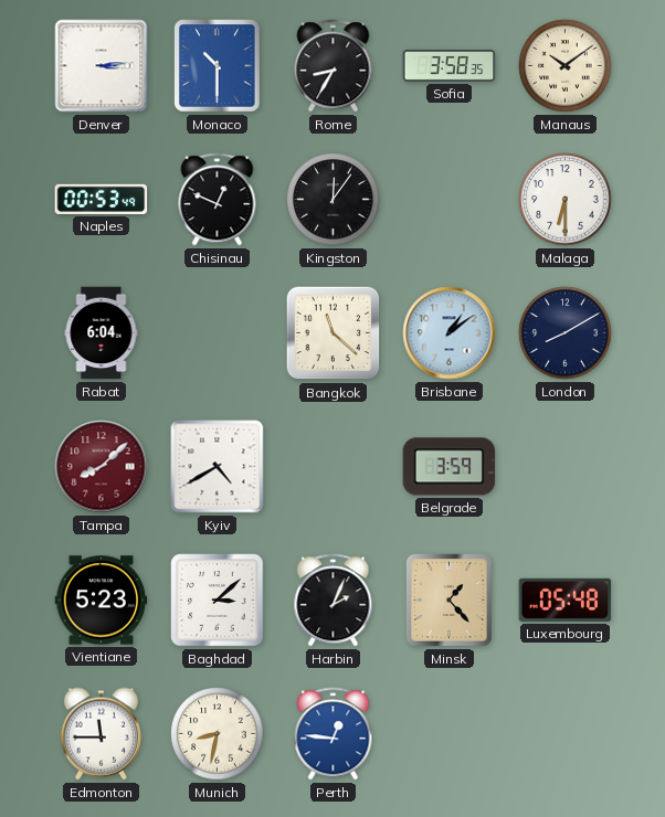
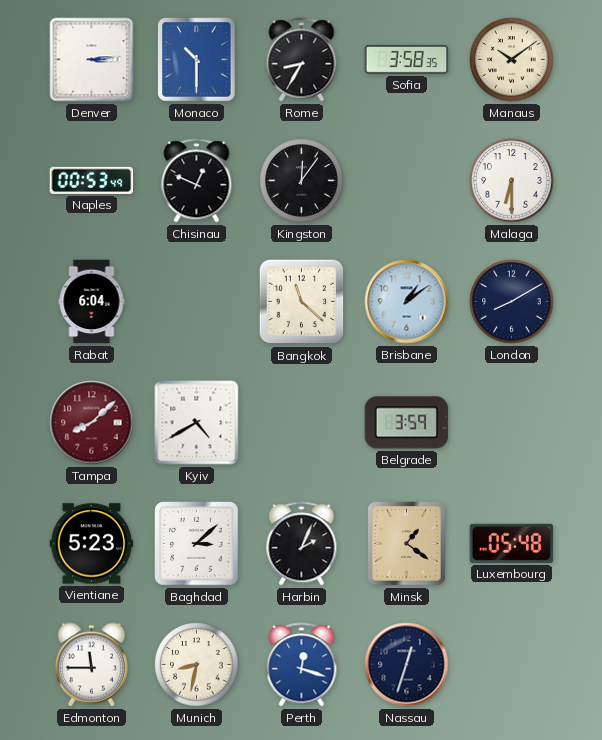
Minsk: 1:23 -> 1:21 (407, 544)
Perth: 12:46 -> 12:18 (302, 665)
Nassau: none -> 12:33 (407, 665)
